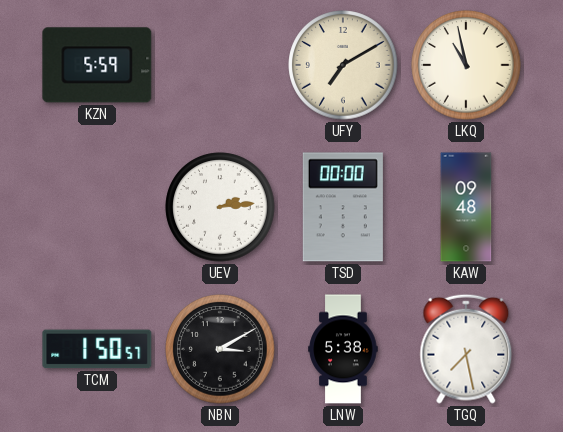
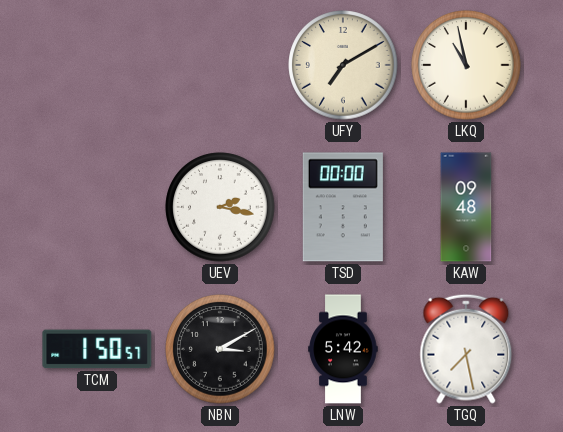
KZN: 5:59 -> none (97, 65)
UEV: 2:14 -> 2:17 (220, 207)
LNW: 5:38 -> 5:42 (343, 349)
